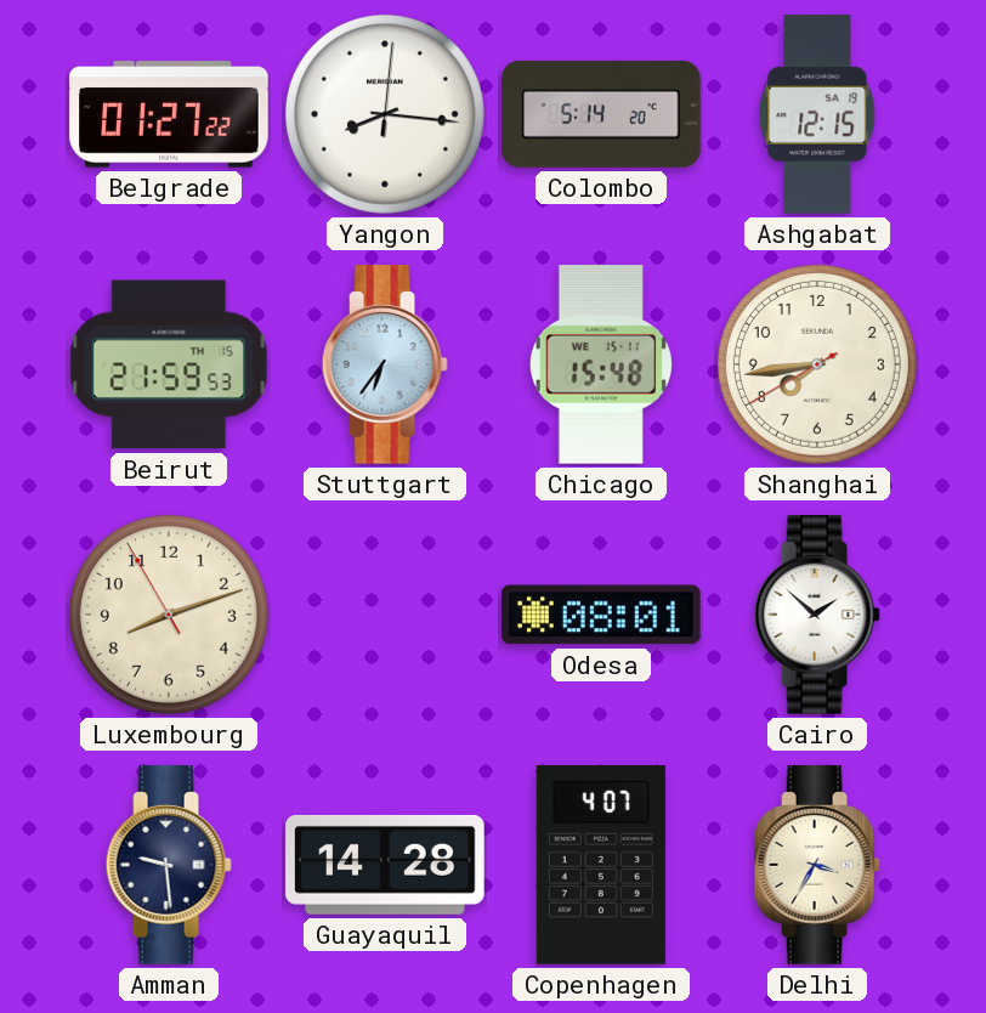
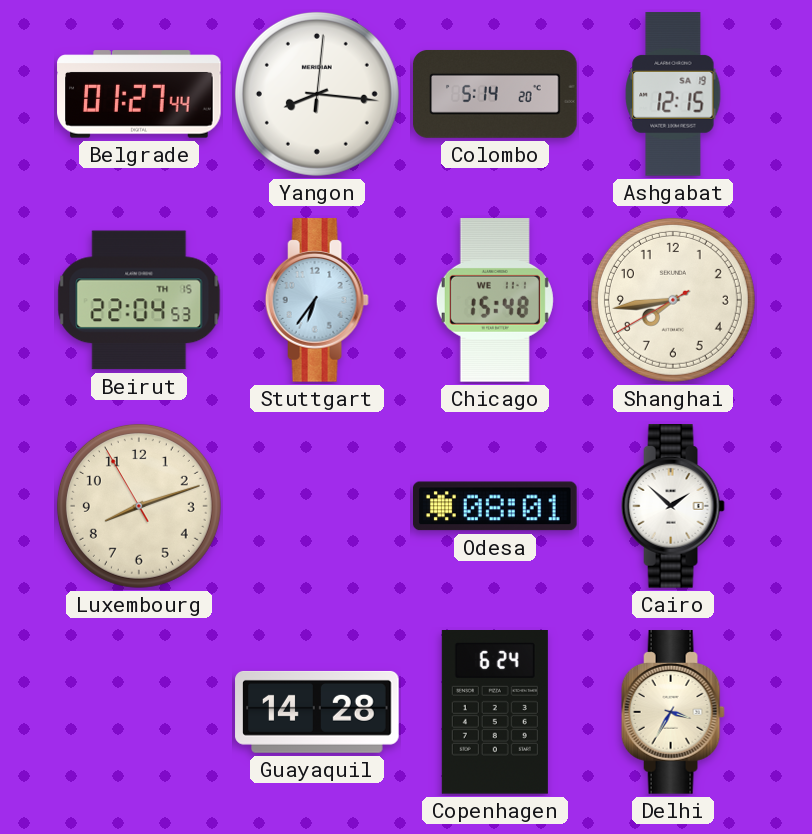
Belgrade: 01:27:22 -> 01:27:44 (139, 94)
Beirut: 21:59 -> 22:04 (139, 300)
Chicago date: WE 15-11 -> WE 11-1 (495, 301)
Amman: 9:29 -> none (169, 865)
Copenhagen: 4:07 -> 6:24 (495, 713)
